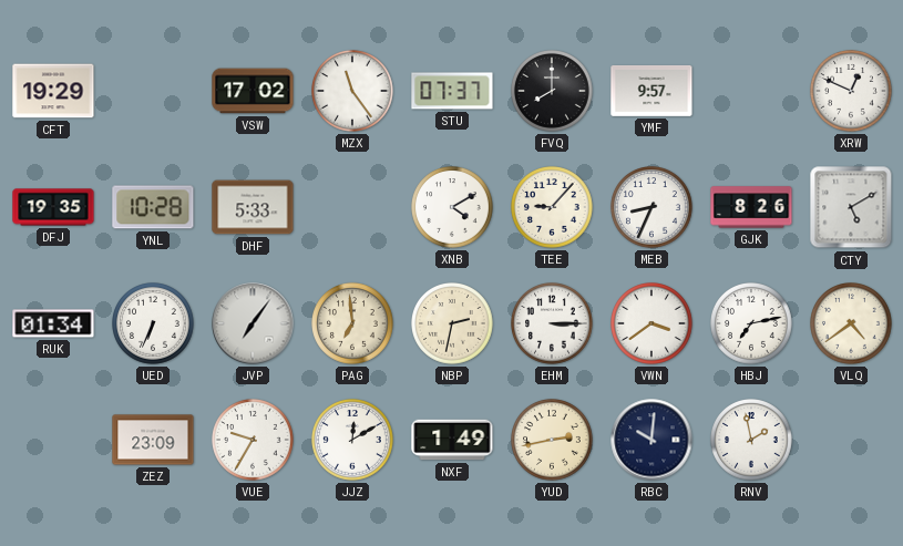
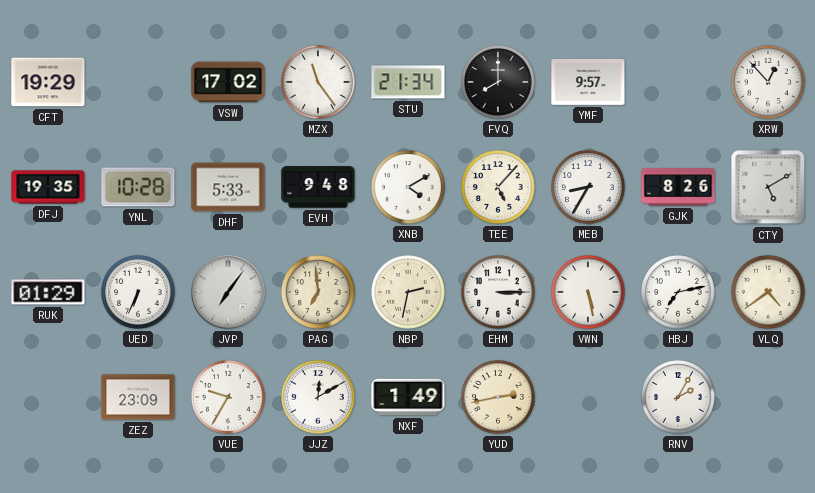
STU: 07:37 -> 21:34 (408, 82)
XRW: 12:49 -> 12:53 (768, 82)
EVH: none -> 9:48 (318, 187)
TEE: 9:07 -> 5:07 (498, 187)
MEB: 8:34 -> 8:35 (588, 187)
RUK: 01:34 -> 01:29 (48, 292)
VWN: 3:39 -> 5:28 (588, 292)
RBC: 10:01 -> none (651, 440)
RNV: 1:58 -> 2:05 (678, 397)
